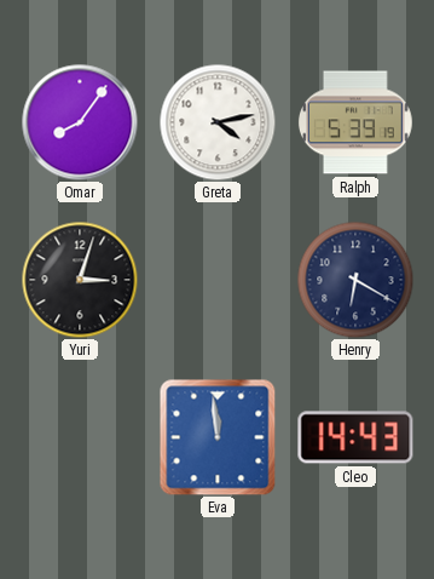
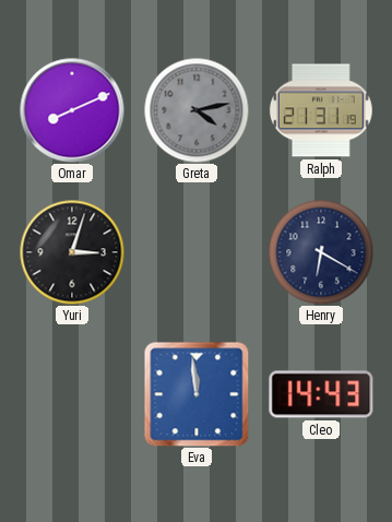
Omar: 8:06 -> 8:11 (72, 110)
Greta dial: white -> grey (197, 110)
Ralph: 5:39 -> 21:31 (321, 110)
